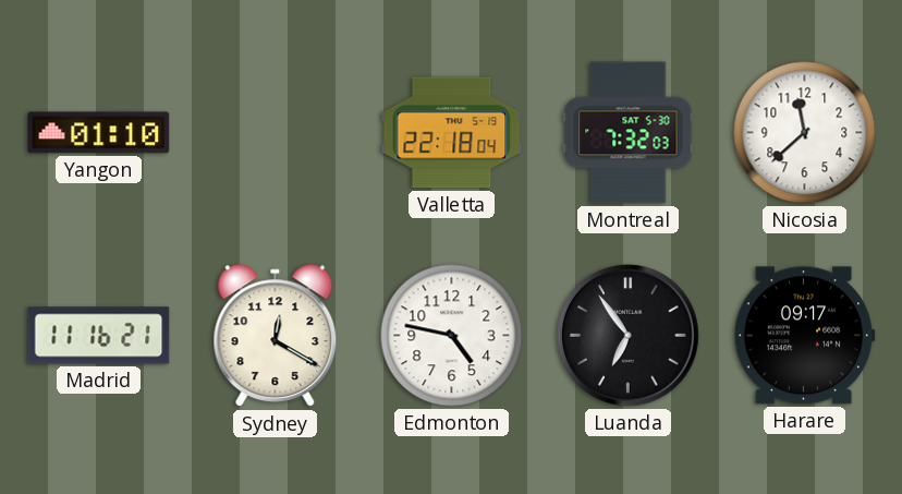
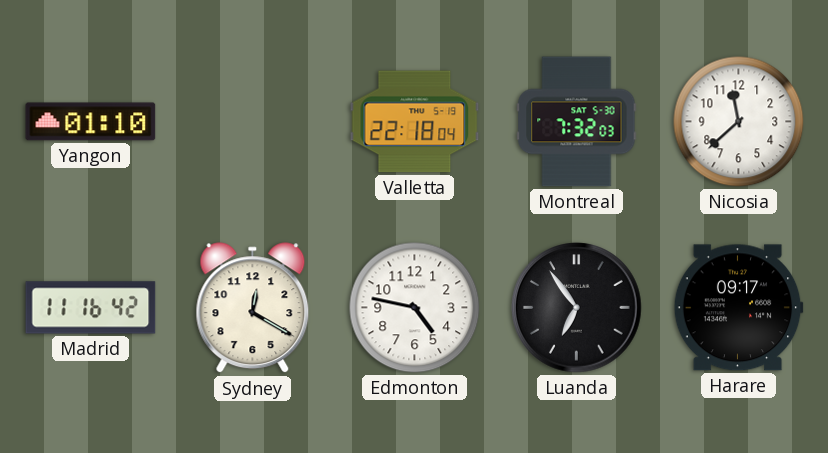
Madrid: 11:16:21 -> 11:16:42 (91, 308)
